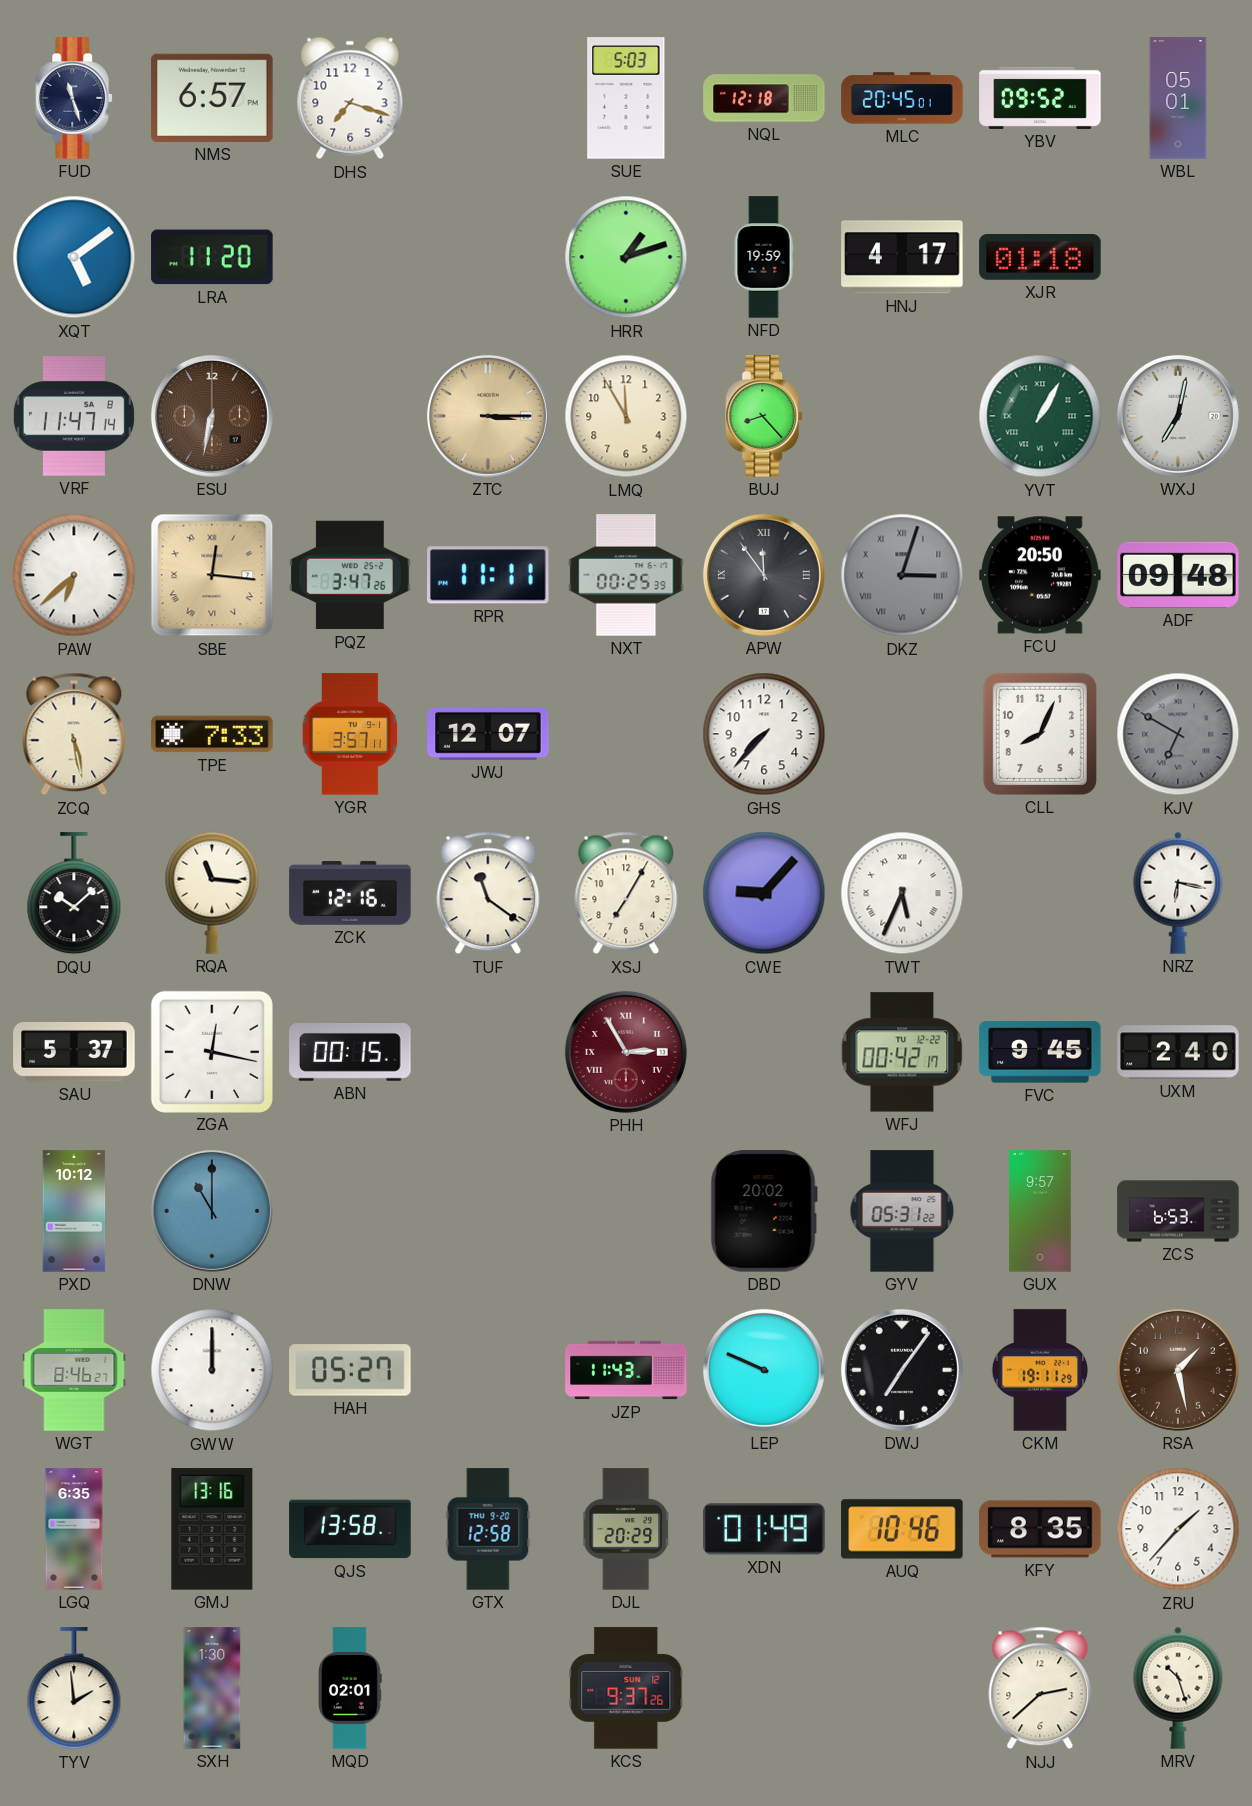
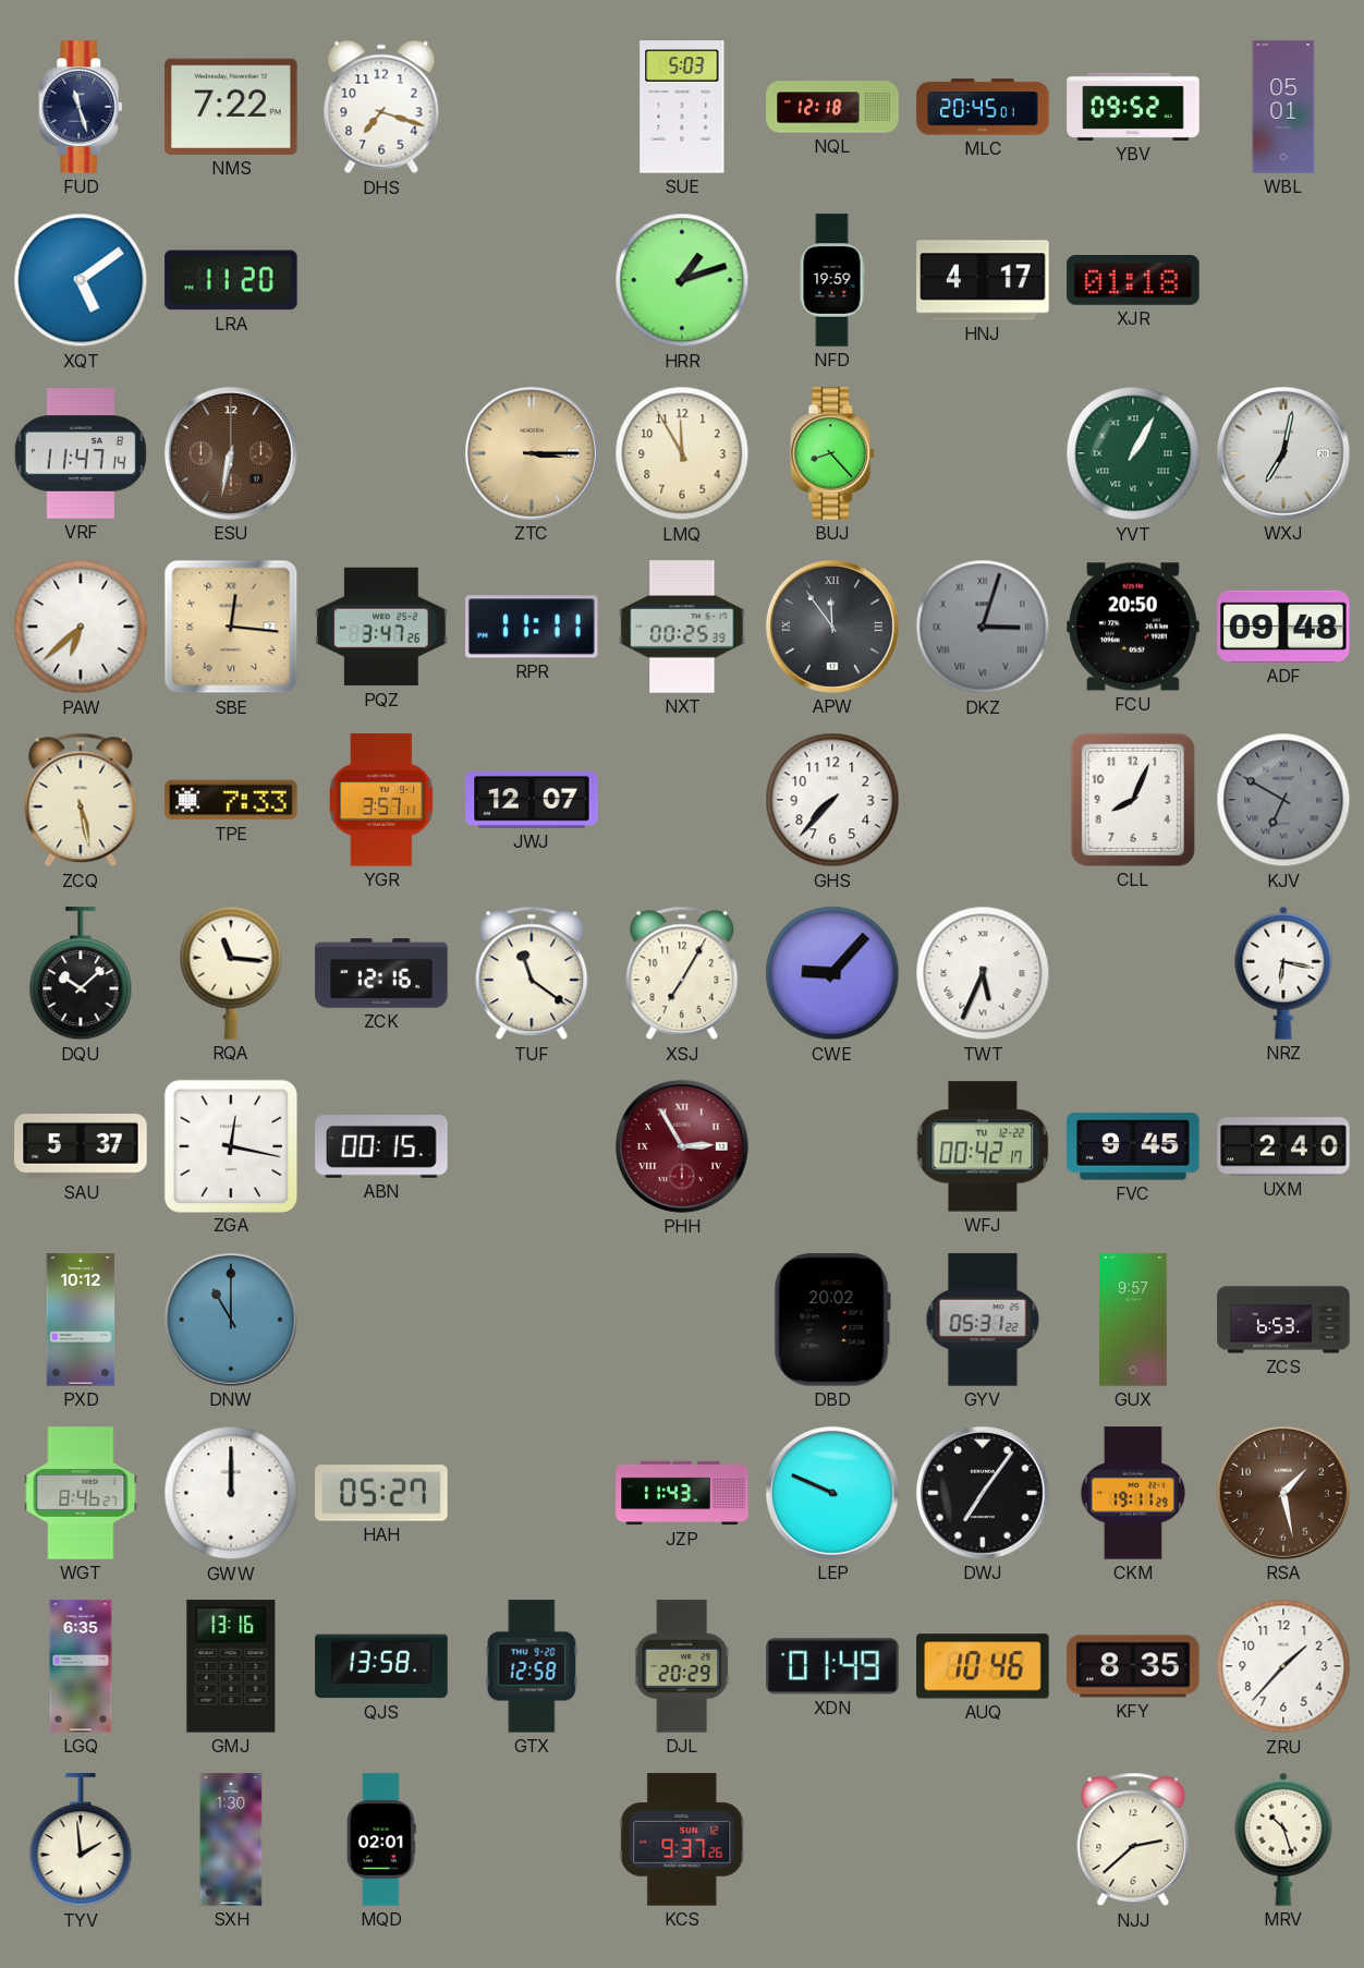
NMS: 6:57 -> 7:22 (231, 107)
